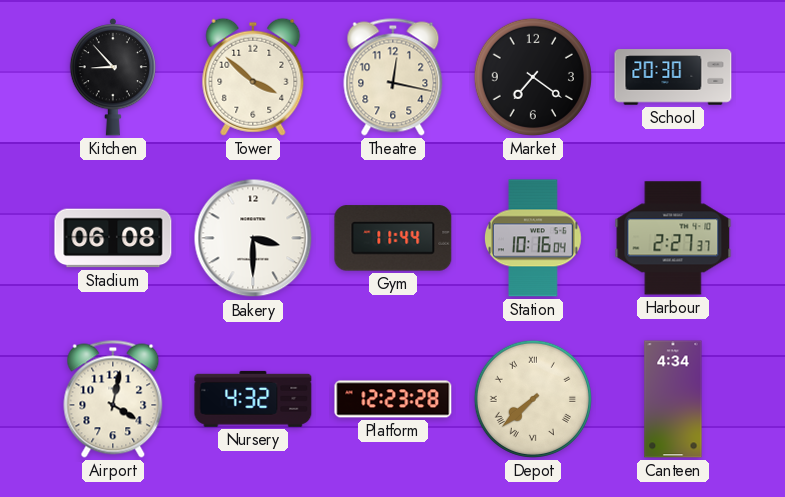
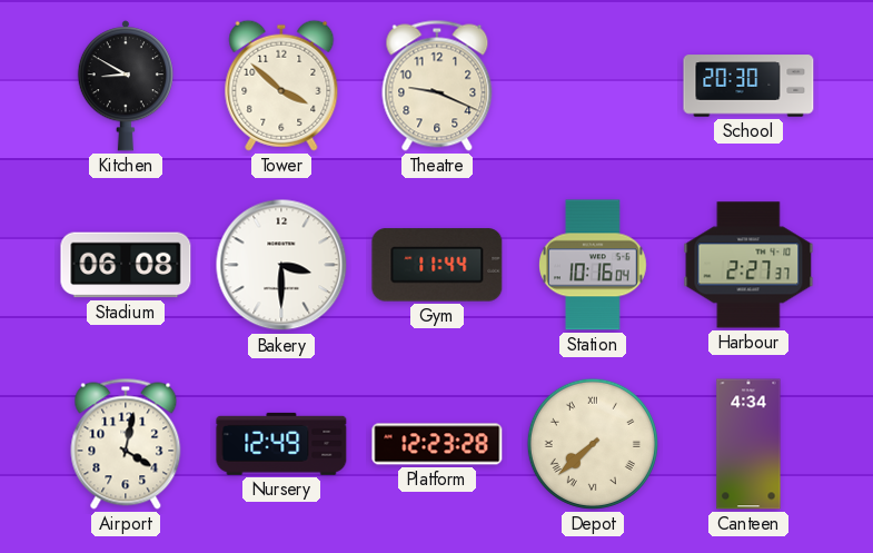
Kitchen: 8:53 -> 8:50 (125, 86)
Theatre: 12:17 -> 9:19 (437, 86)
Market: 7:21 -> none (533, 77)
Nursery: 4:32 -> 12:49 (281, 444)
